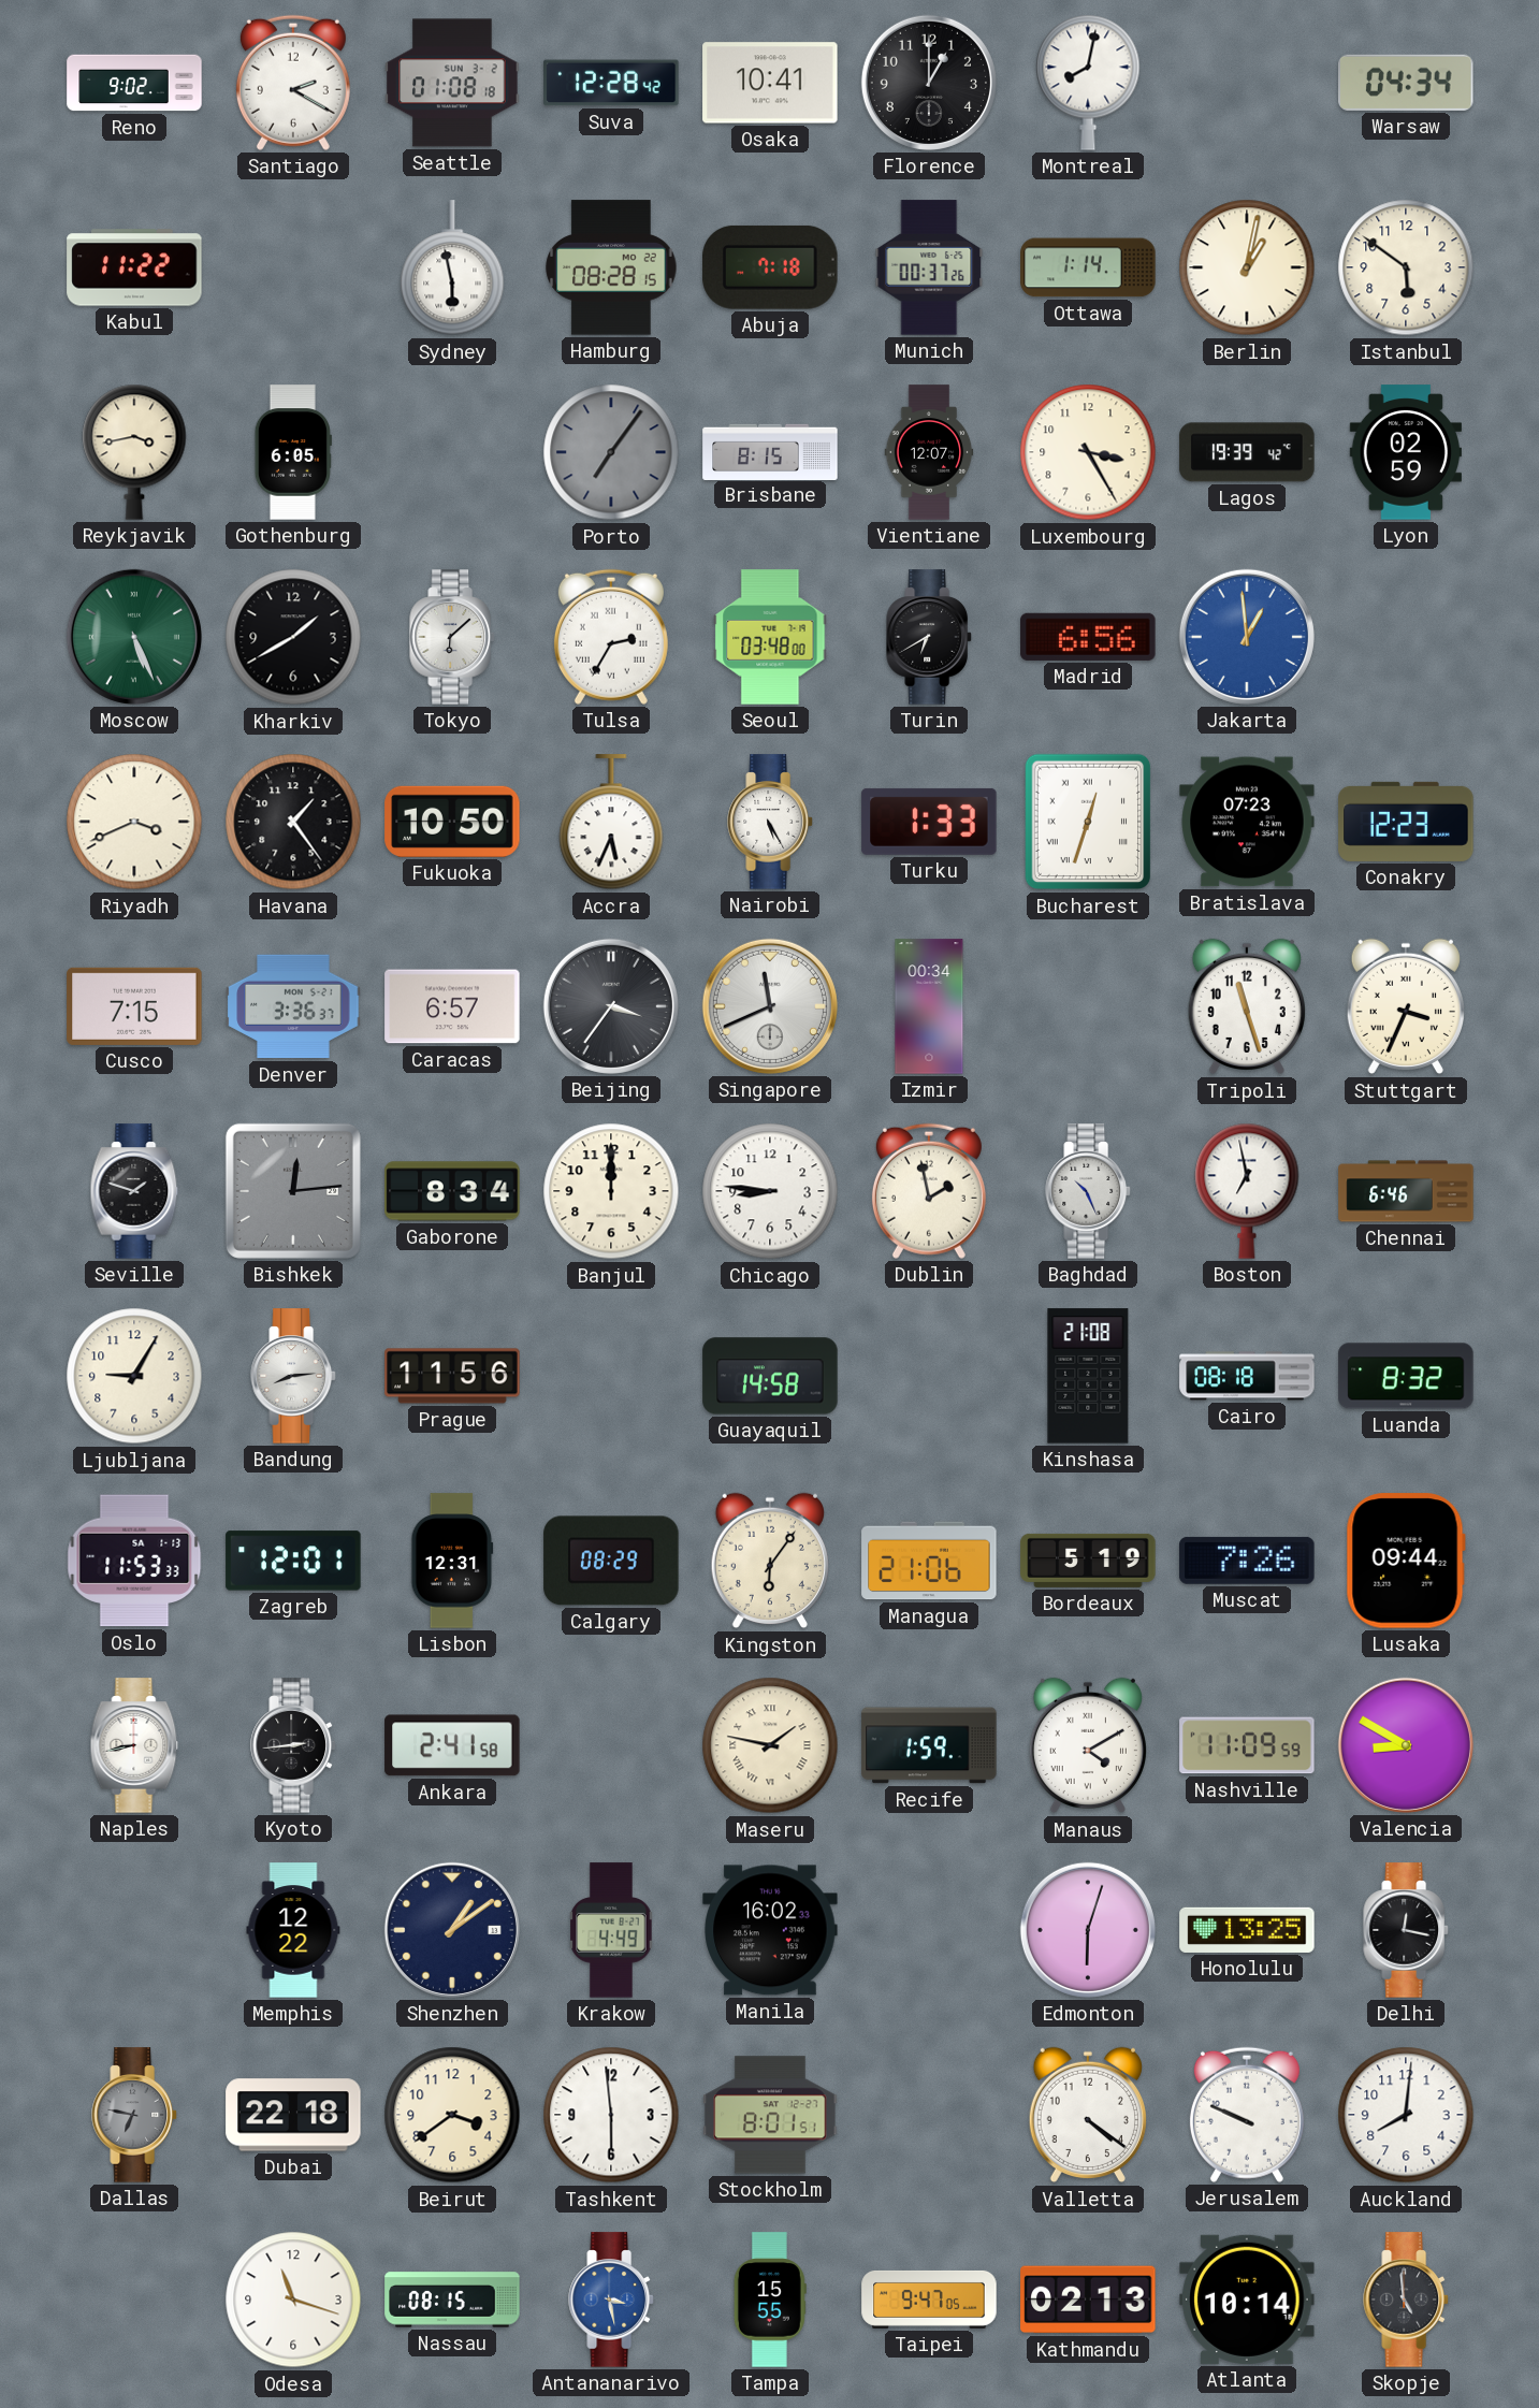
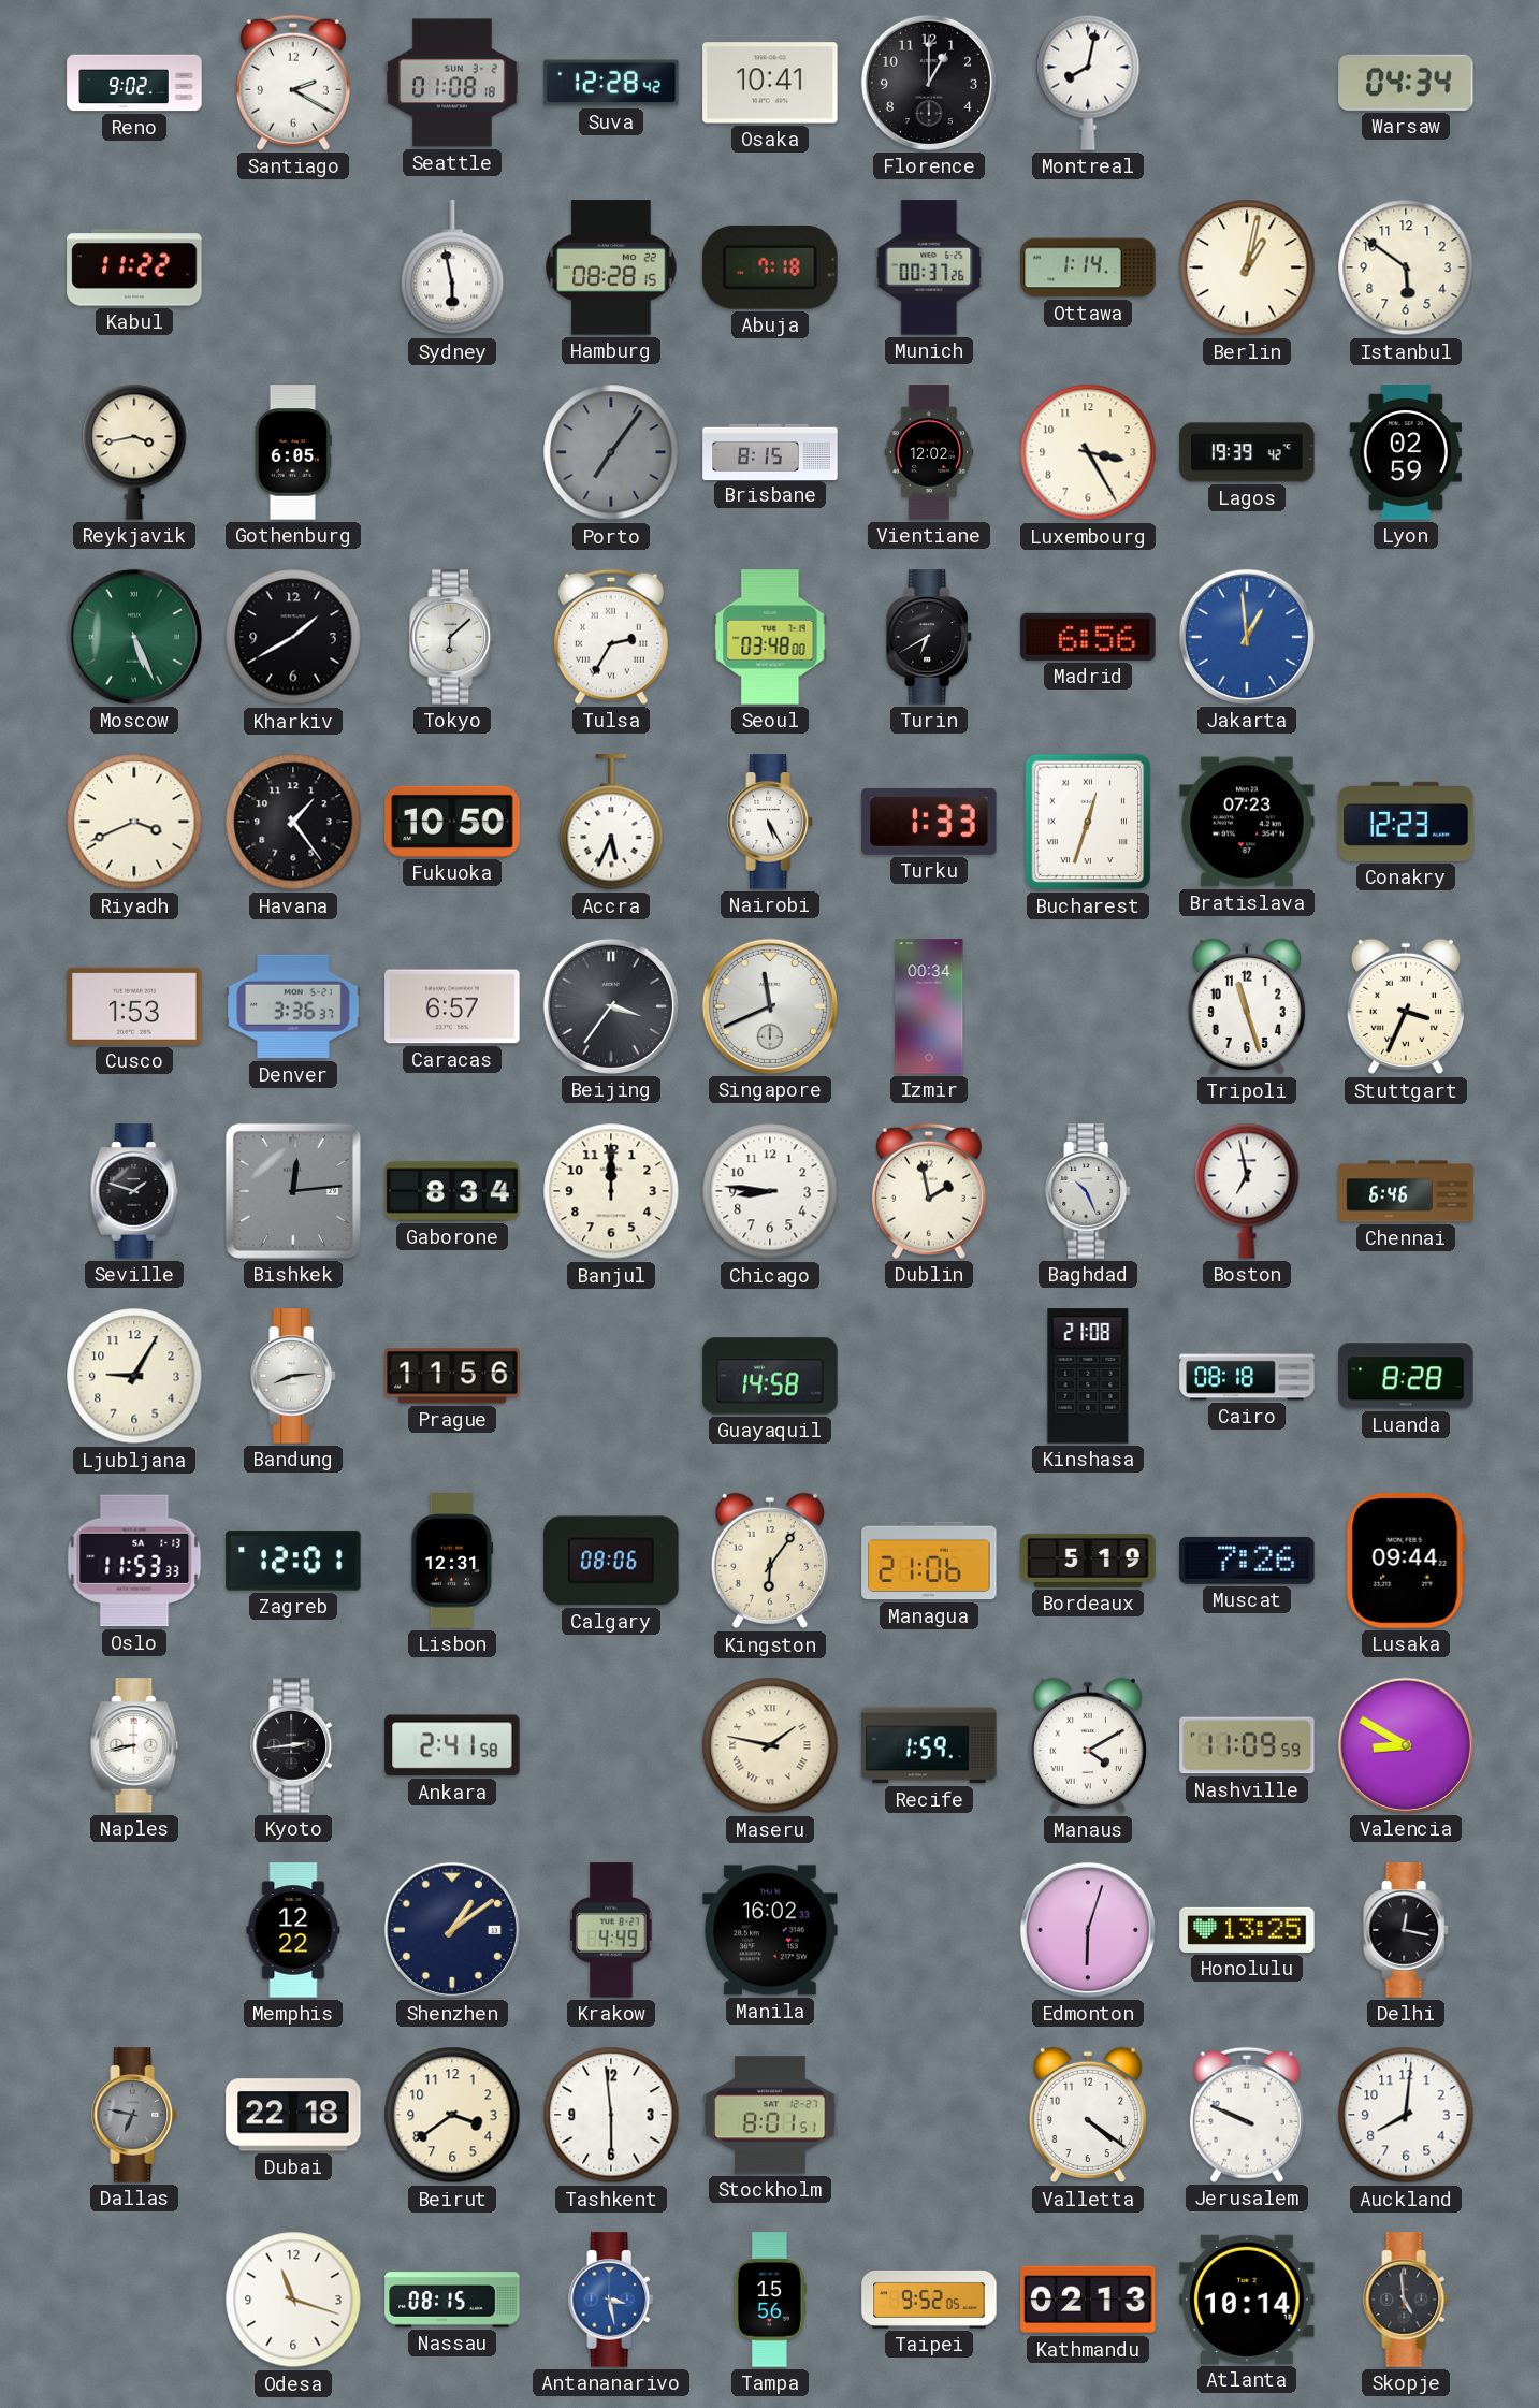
Vientiane: 12:07 -> 12:02 (929, 452)
Cusco: 7:15 -> 1:53 (134, 1006)
Luanda: 8:32 -> 8:28 (1406, 1376)
Calgary: 08:29 -> 08:06 (611, 1561)
Tampa: 15:55 -> 15:56 (770, 2300)
Taipei: 9:47 -> 9:52 (929, 2300)
